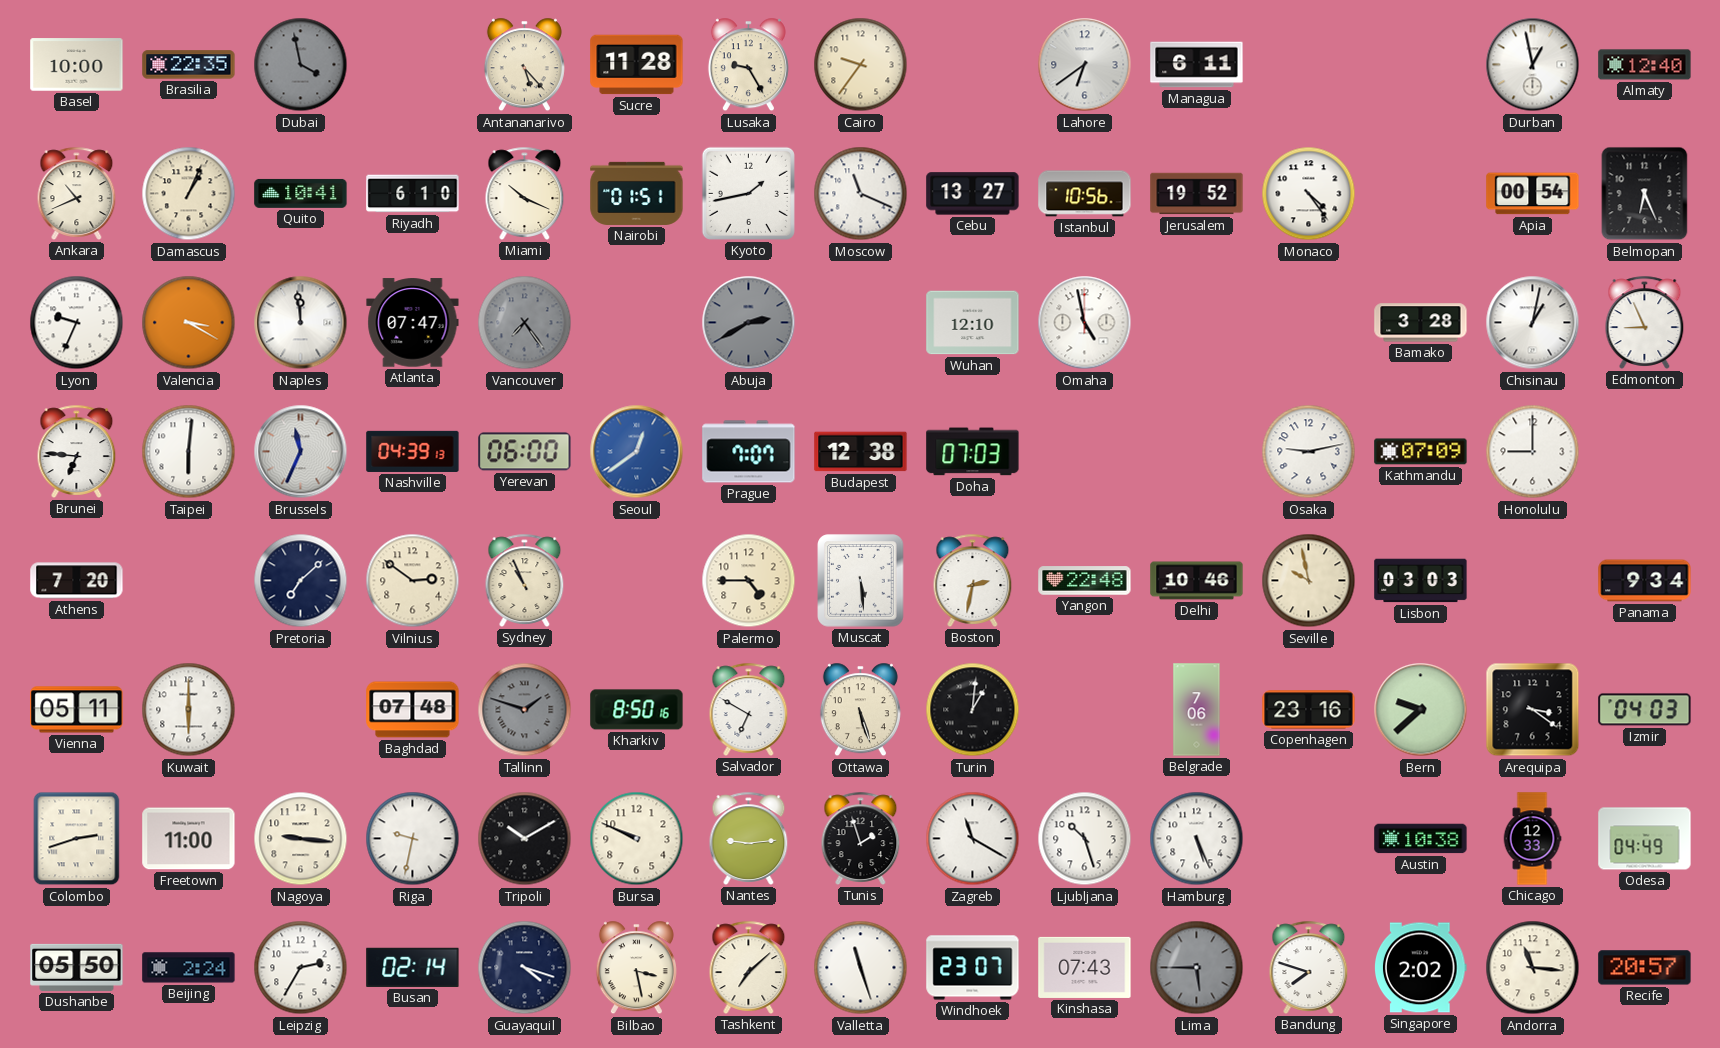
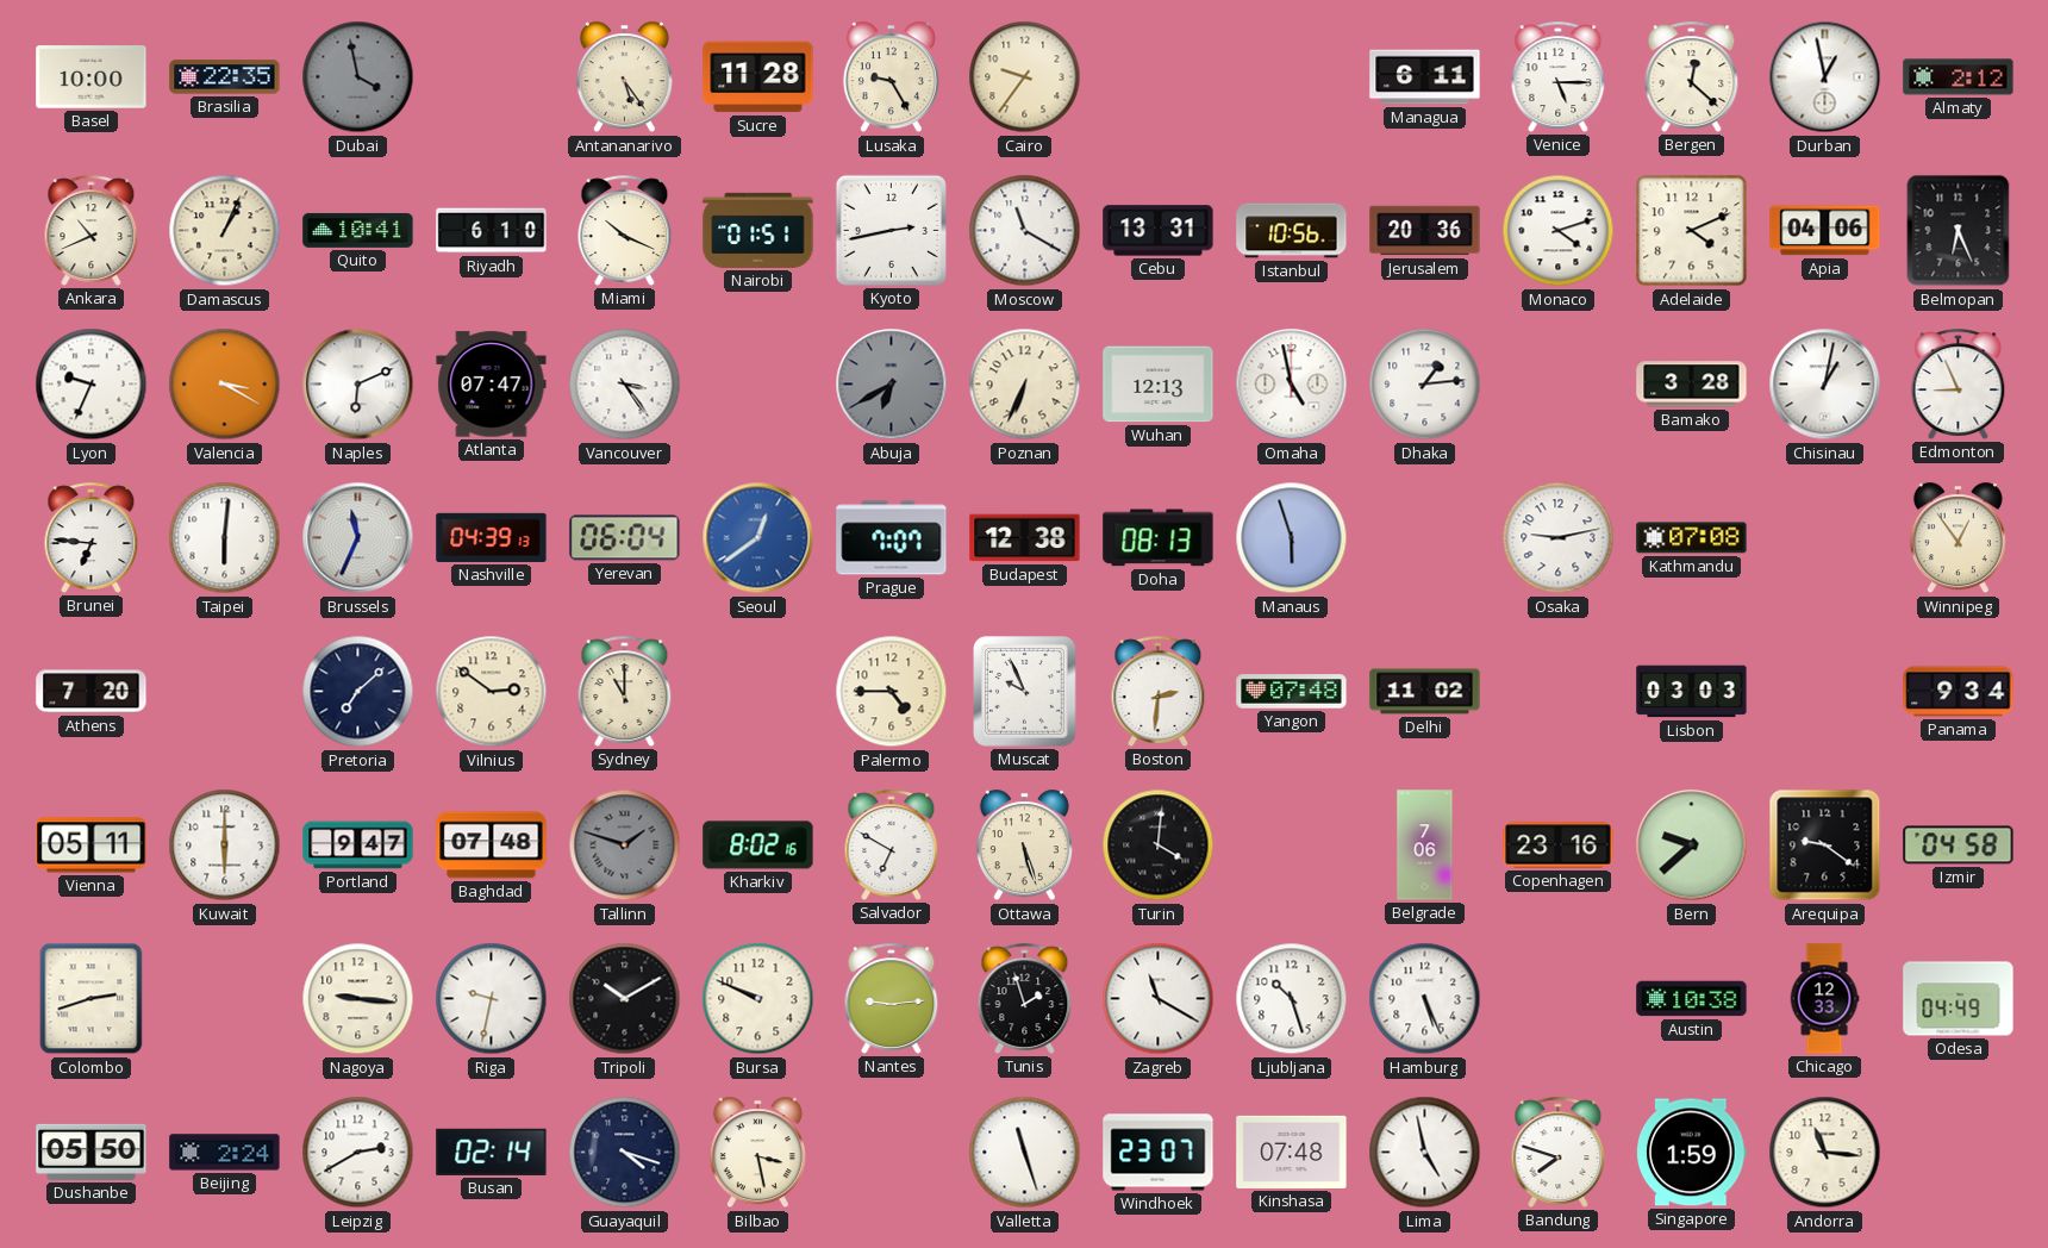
Antananarivo: 5:23 -> 5:24 (624, 77)
Lahore: 6:39 -> none (1085, 65)
Venice: none -> 5:15 (1559, 76)
Bergen: none -> 12:22 (1692, 76)
Almaty: 12:40 -> 2:12 (1959, 77)
Kyoto: 1:43 -> 2:43 (891, 230)
Moscow: 11:19 -> 11:20 (1025, 231)
Cebu: 13:27 -> 13:31 (1159, 231)
Jerusalem: 19:52 -> 20:36 (1425, 231)
Monaco: 4:24 -> 4:12 (1559, 231)
Adelaide: none -> 4:11 (1692, 231)
Apia: 00:54 -> 04:06 (1825, 231)
Naples: 11:59 -> 6:11 (358, 385)
Vancouver: 7:24 -> 3:24 (625, 385)
Vancouver dial: grey -> white (625, 385)
Abuja: 2:40 -> 6:40 (892, 385)
Poznan: none -> 6:34 (1025, 385)
Wuhan: 12:10 -> 12:13 (1159, 385)
Dhaka: none -> 1:14 (1425, 385)
Yerevan: 06:00 -> 06:04 (625, 538)
Doha: 07:03 -> 08:13 (1159, 538)
Manaus: none -> 5:57 (1292, 538)
Kathmandu: 07:09 -> 07:08 (1692, 538)
Honolulu: 9:00 -> none (1533, 452)
Winnipeg: none -> 12:54 (1958, 538)
Sydney: 10:56 -> 11:00 (625, 691)
Muscat: 5:29 -> 9:56 (1025, 692)
Boston: 2:32 -> 2:31 (1159, 691)
Yangon: 22:48 -> 07:48 (1292, 692)
Delhi: 10:46 -> 11:02 (1425, 692)
Seville: 9:58 -> none (1309, 581)
Portland: none -> 9:47 (358, 845)
Kharkiv: 8:50 -> 8:02 (758, 845)
Turin: 1:01 -> 4:01 (1159, 845)
Arequipa: 3:21 -> 9:21 (1825, 845)
Izmir: 04:03 -> 04:58 (1959, 845)
Freetown: 11:00 -> none (189, 839)
Leipzig: 2:35 -> 2:40 (358, 1153)
Tashkent: 7:08 -> none (749, 967)
Kinshasa: 07:43 -> 07:48 (1292, 1152)
Lima: 5:45 -> 4:58 (1425, 1153)
Lima dial: grey -> white (1425, 1153)
Singapore: 2:02 -> 1:59 (1692, 1153)
Recife: 20:57 -> none (1645, 968)
